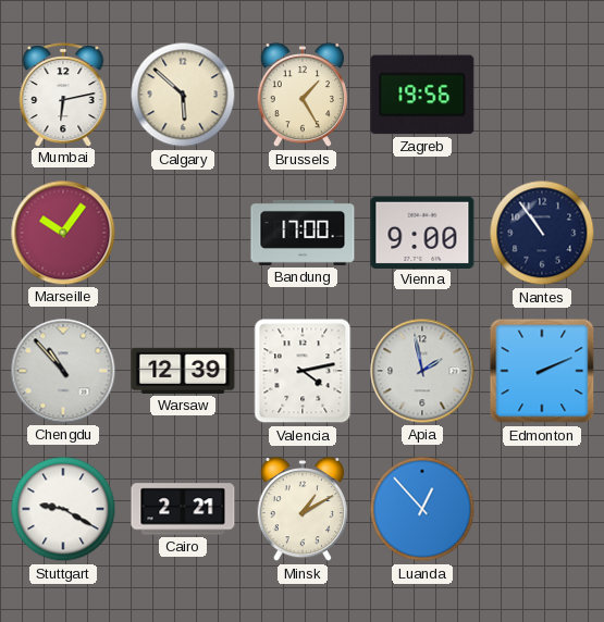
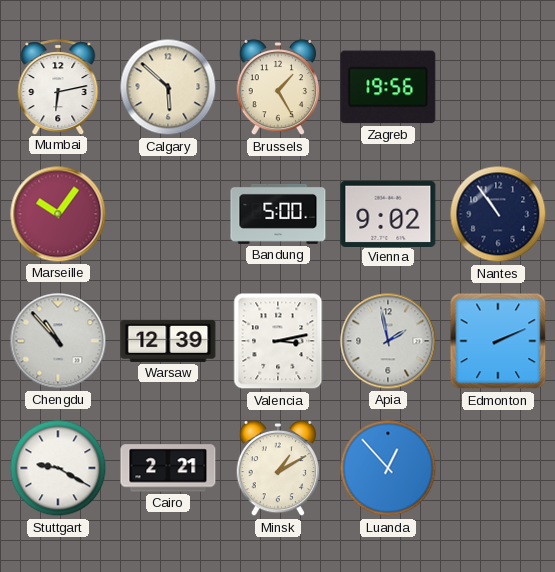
Bandung: 17:00 -> 5:00 (278, 214)
Vienna: 9:00 -> 9:02 (388, 213)
Valencia: 4:13 -> 3:13 (278, 341)
